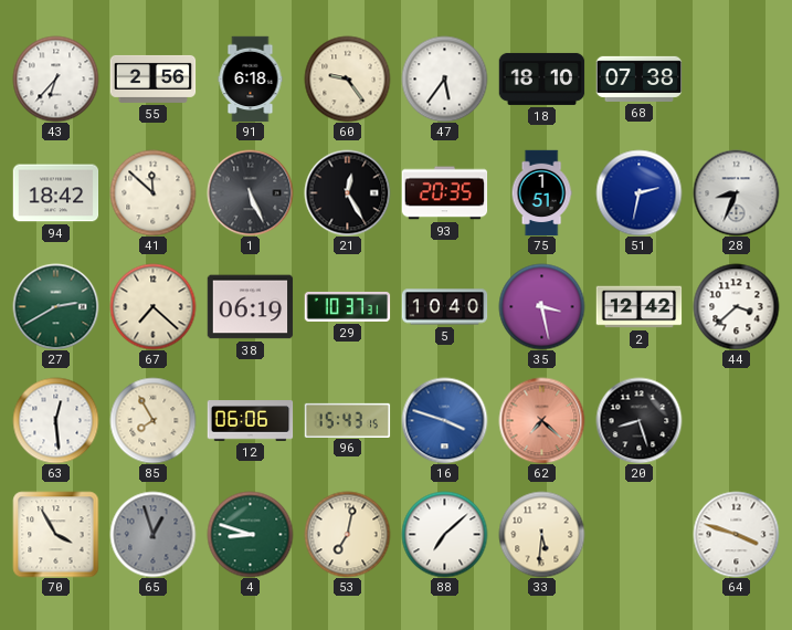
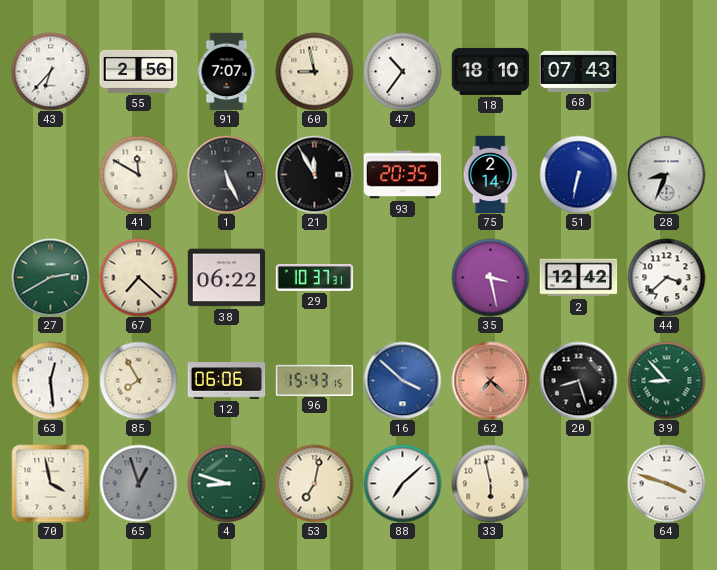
91: 6:18 -> 7:07 (227, 71)
60: 9:24 -> 8:58 (314, 71)
47: 5:36 -> 10:36 (402, 71)
68: 07:38 -> 07:43 (578, 71)
94: 18:42 -> none (55, 193)
41: 11:52 -> 11:50 (138, 174)
21: 12:25 -> 11:55 (314, 174)
75: 1:51 -> 2:14 (490, 174)
51: 2:32 -> 6:32 (578, 174)
38: 06:19 -> 06:22 (226, 278)
5: 10:40 -> none (444, 307)
16: 3:48 -> 3:52 (402, 380)
39: none -> 8:53 (666, 380)
70: 3:55 -> 3:58 (50, 483)
33: 5:31 -> 5:58 (490, 483)
